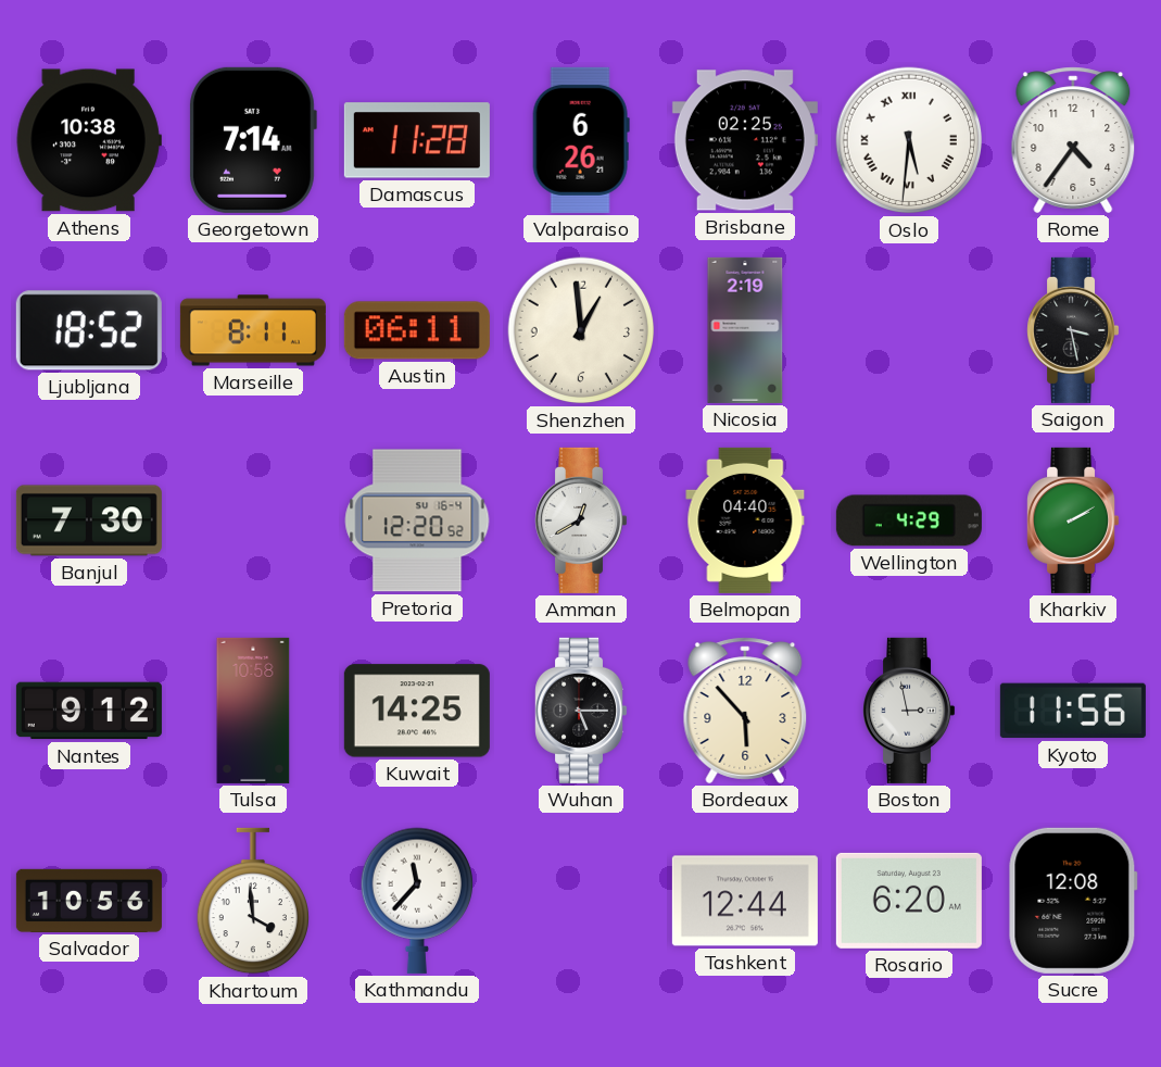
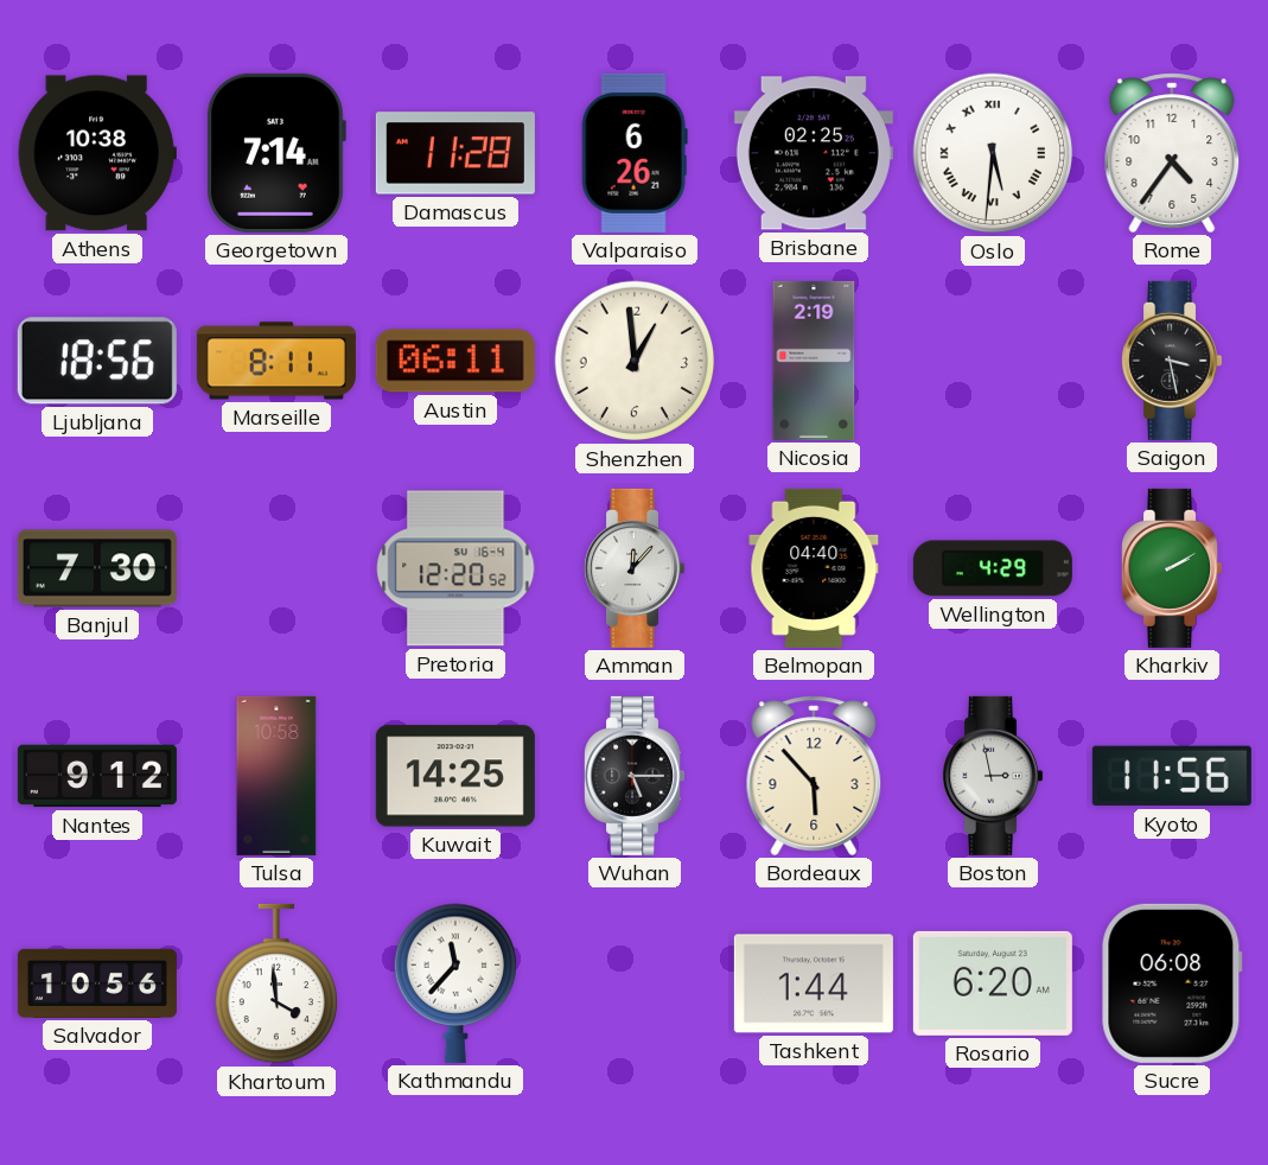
Ljubljana: 18:52 -> 18:56 (97, 361)
Amman: 12:40 -> 12:07 (635, 568)
Tashkent: 12:44 -> 1:44 (814, 983)
Sucre: 12:08 -> 06:08 (1172, 983)
